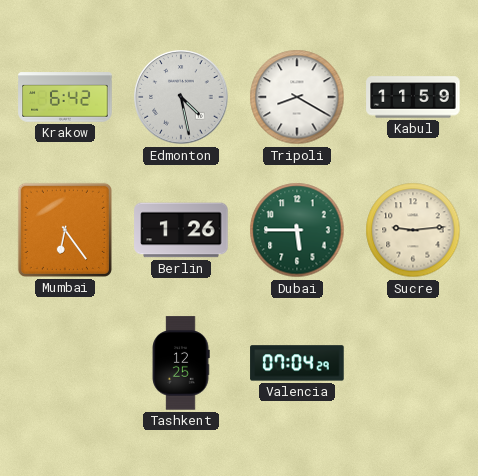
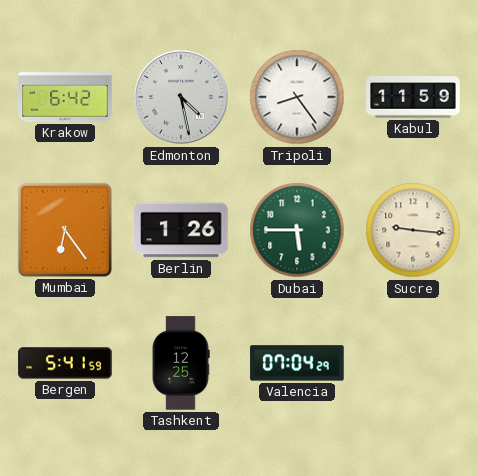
Tripoli: 8:20 -> 8:24 (297, 97)
Sucre: 9:14 -> 9:16 (413, 230)
Bergen: none -> 5:41 (65, 363)
